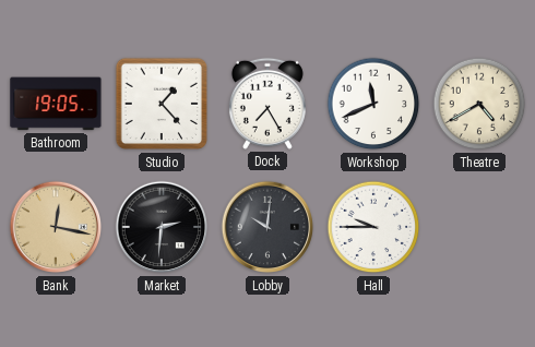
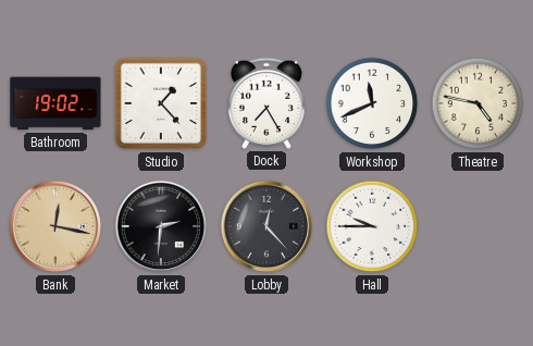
Bathroom: 19:05 -> 19:02 (55, 103)
Theatre: 4:40 -> 4:47 (478, 103)
Lobby: 10:01 -> 12:23 (266, 226)
